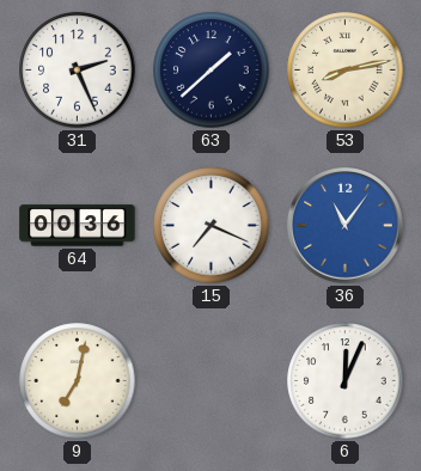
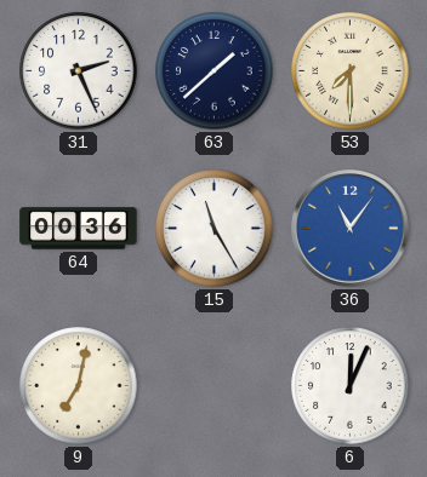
53: 8:13 -> 7:30 (351, 71)
15: 7:19 -> 11:25 (215, 229)
